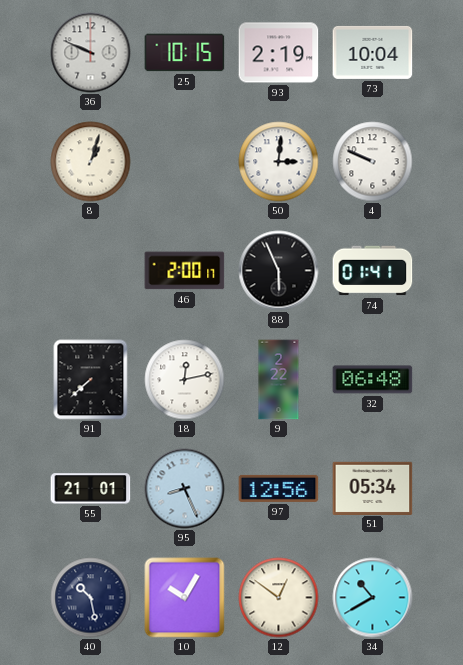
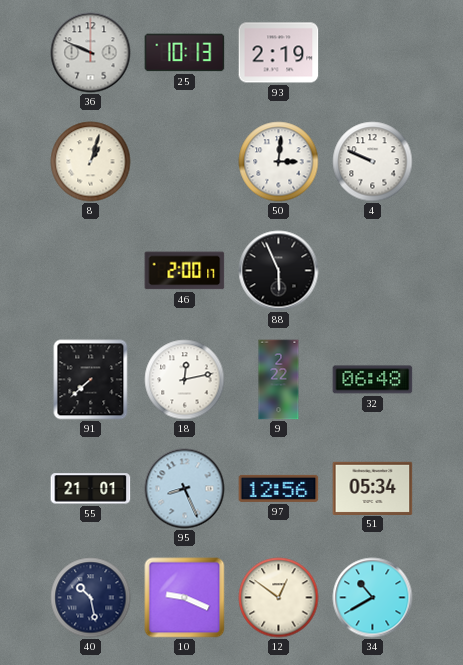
25: 10:15 -> 10:13 (185, 53)
73: 10:04 -> none (373, 52)
74: 01:41 -> none (373, 271)
10: 10:05 -> 9:19 (185, 598)
